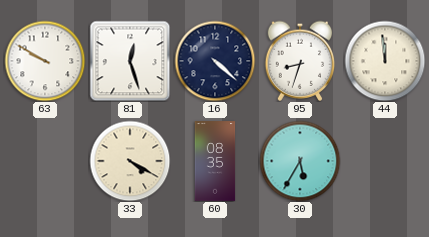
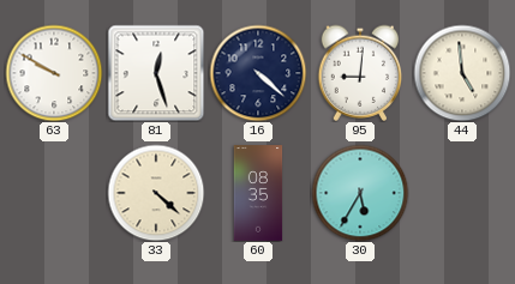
95: 8:33 -> 9:01 (360, 73)
44: 11:59 -> 4:59 (462, 73)
33: 4:20 -> 4:22 (156, 193)
